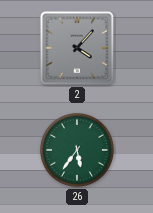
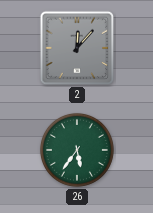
2: 4:07 -> 12:07 (77, 48)
